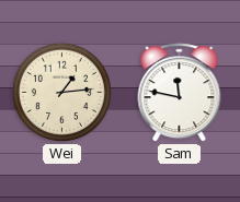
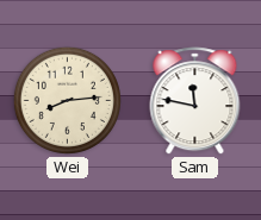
Wei: 1:14 -> 8:14 (67, 100)
